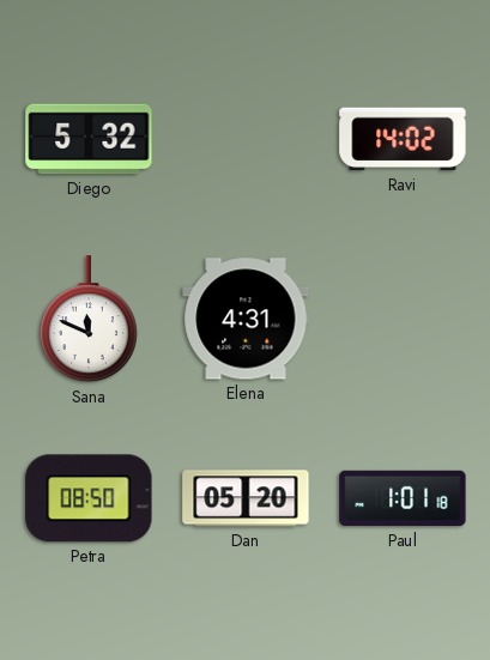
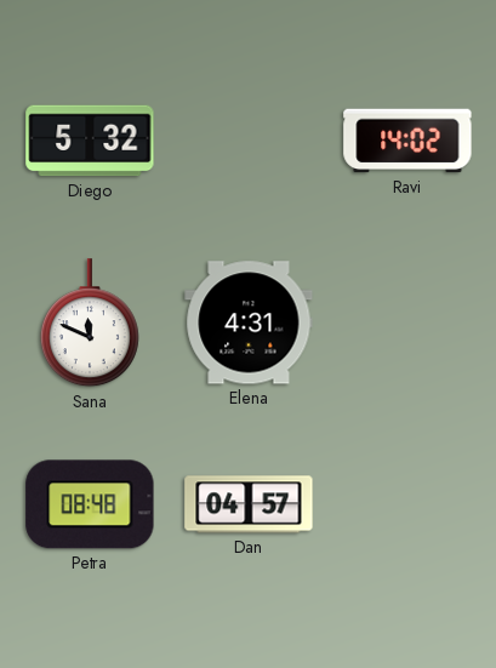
Petra: 08:50 -> 08:48 (90, 504)
Dan: 05:20 -> 04:57 (249, 504)
Paul: 1:01 -> none (403, 498)
